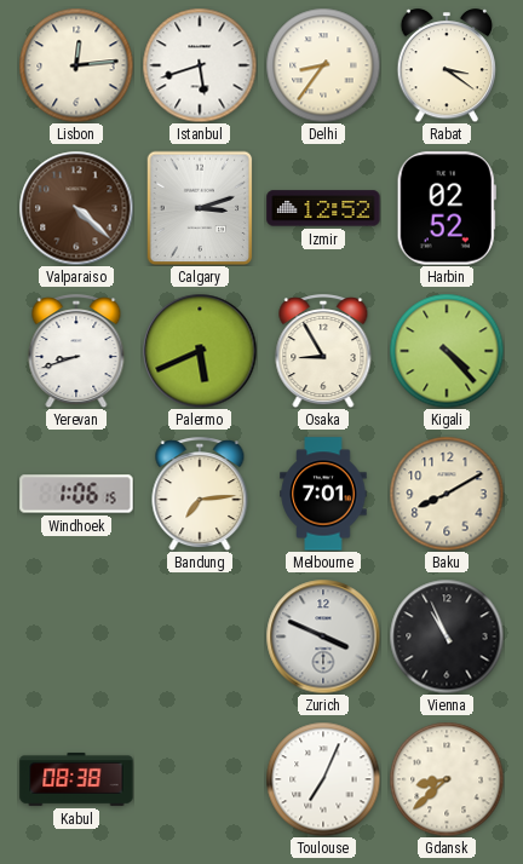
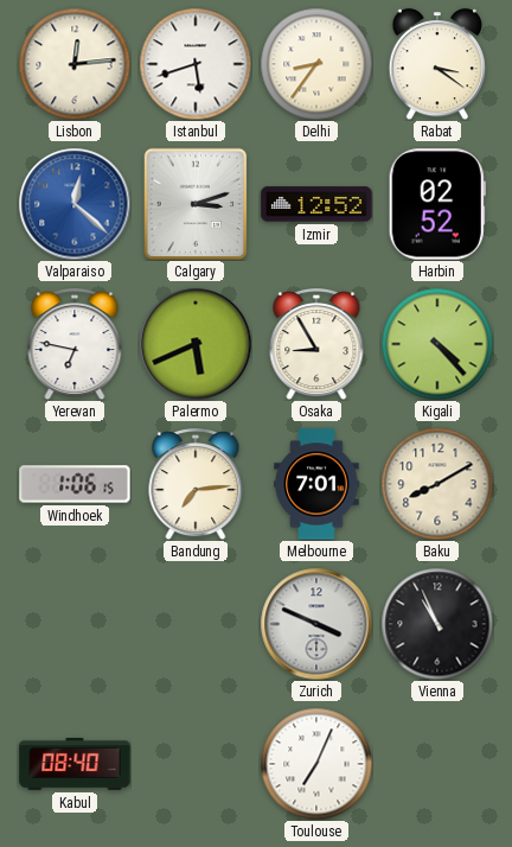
Valparaiso: 4:22 -> 12:22 (75, 204)
Valparaiso dial: brown -> blue (75, 204)
Yerevan: 8:42 -> 6:47 (75, 344)
Kabul: 08:38 -> 08:40 (75, 764)
Gdansk: 8:38 -> none (447, 779)
